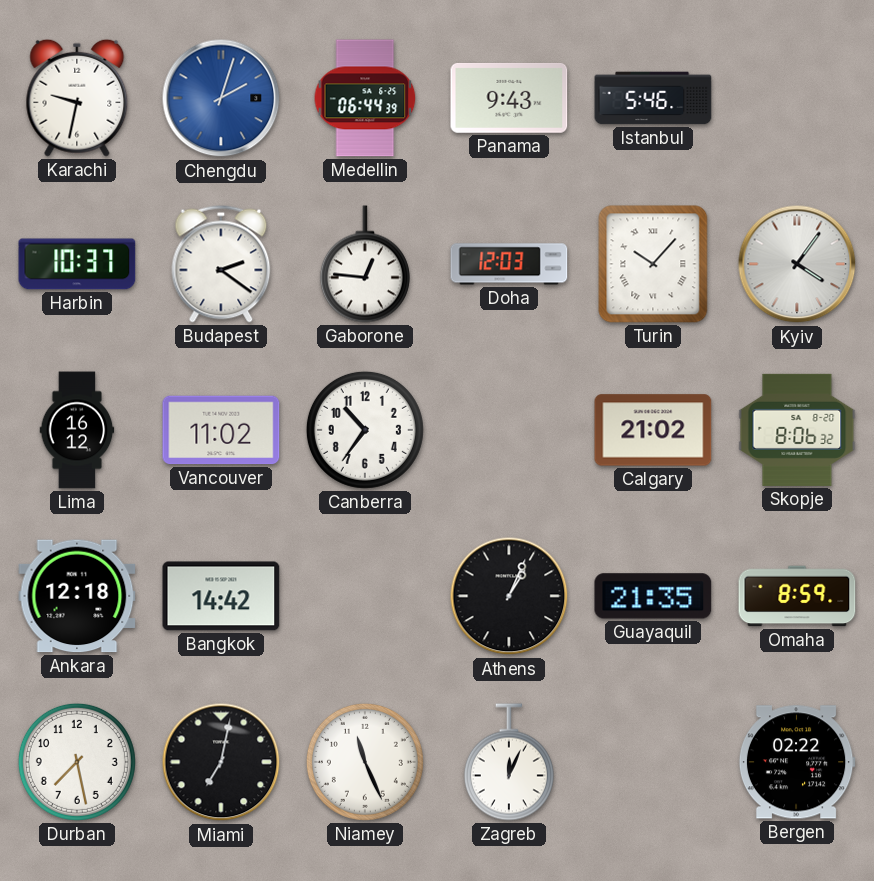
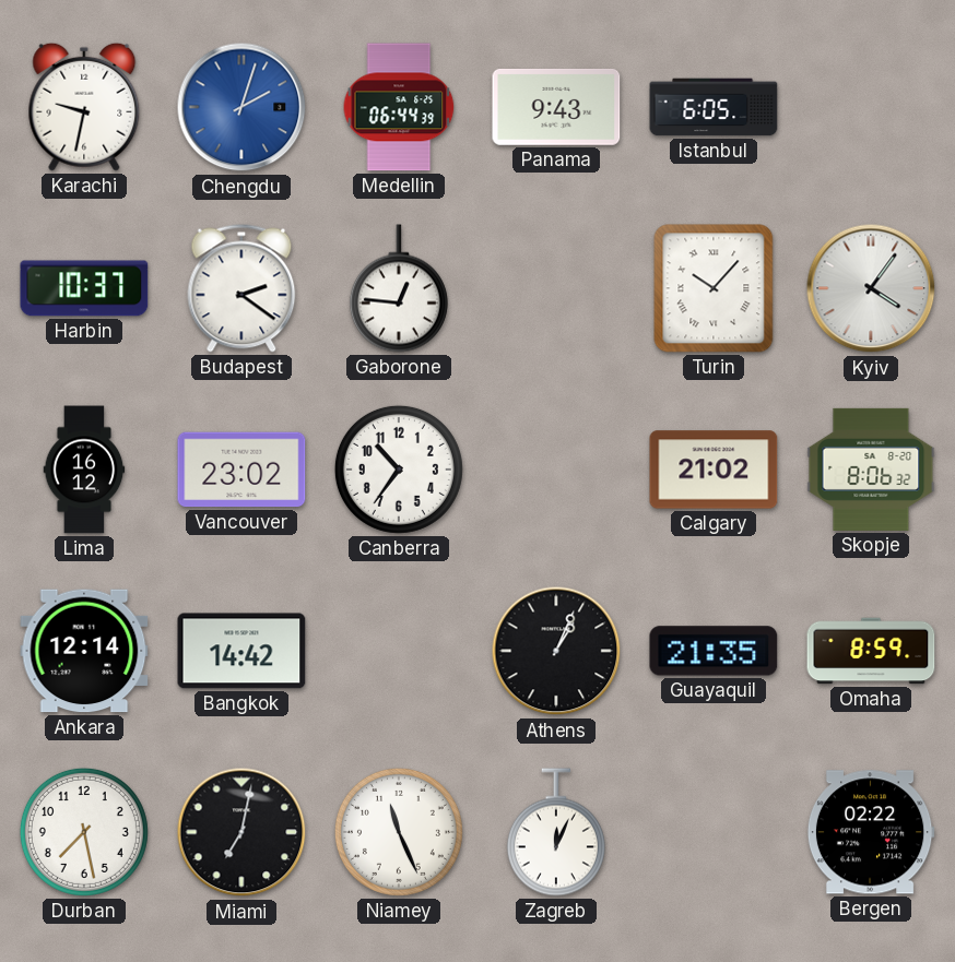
Istanbul: 5:46 -> 6:05 (714, 107)
Doha: 12:03 -> none (509, 264)
Vancouver: 11:02 -> 23:02 (241, 470)
Ankara: 12:18 -> 12:14 (84, 651)
